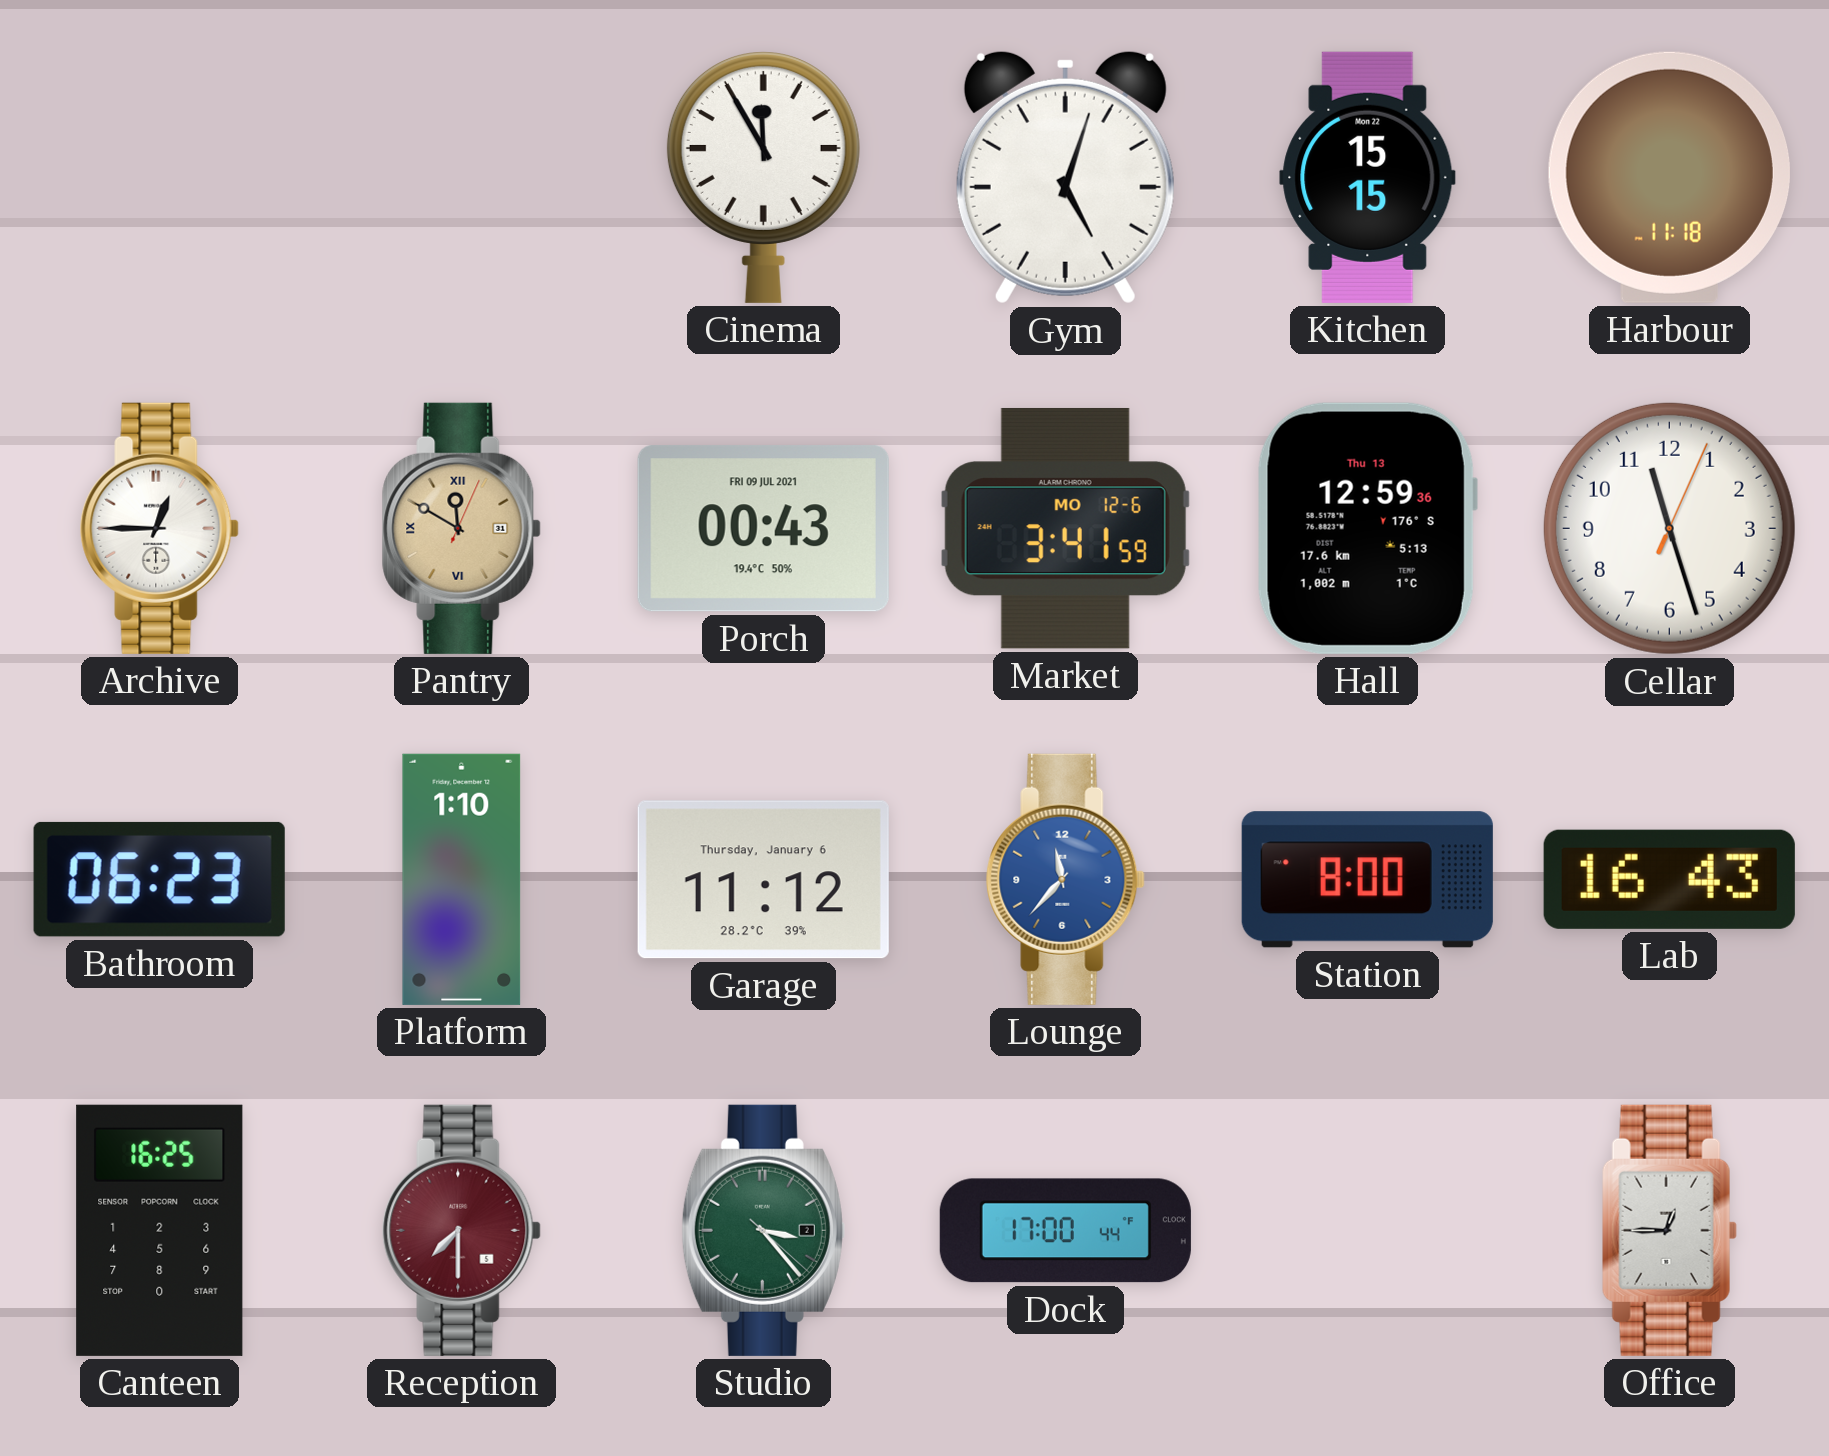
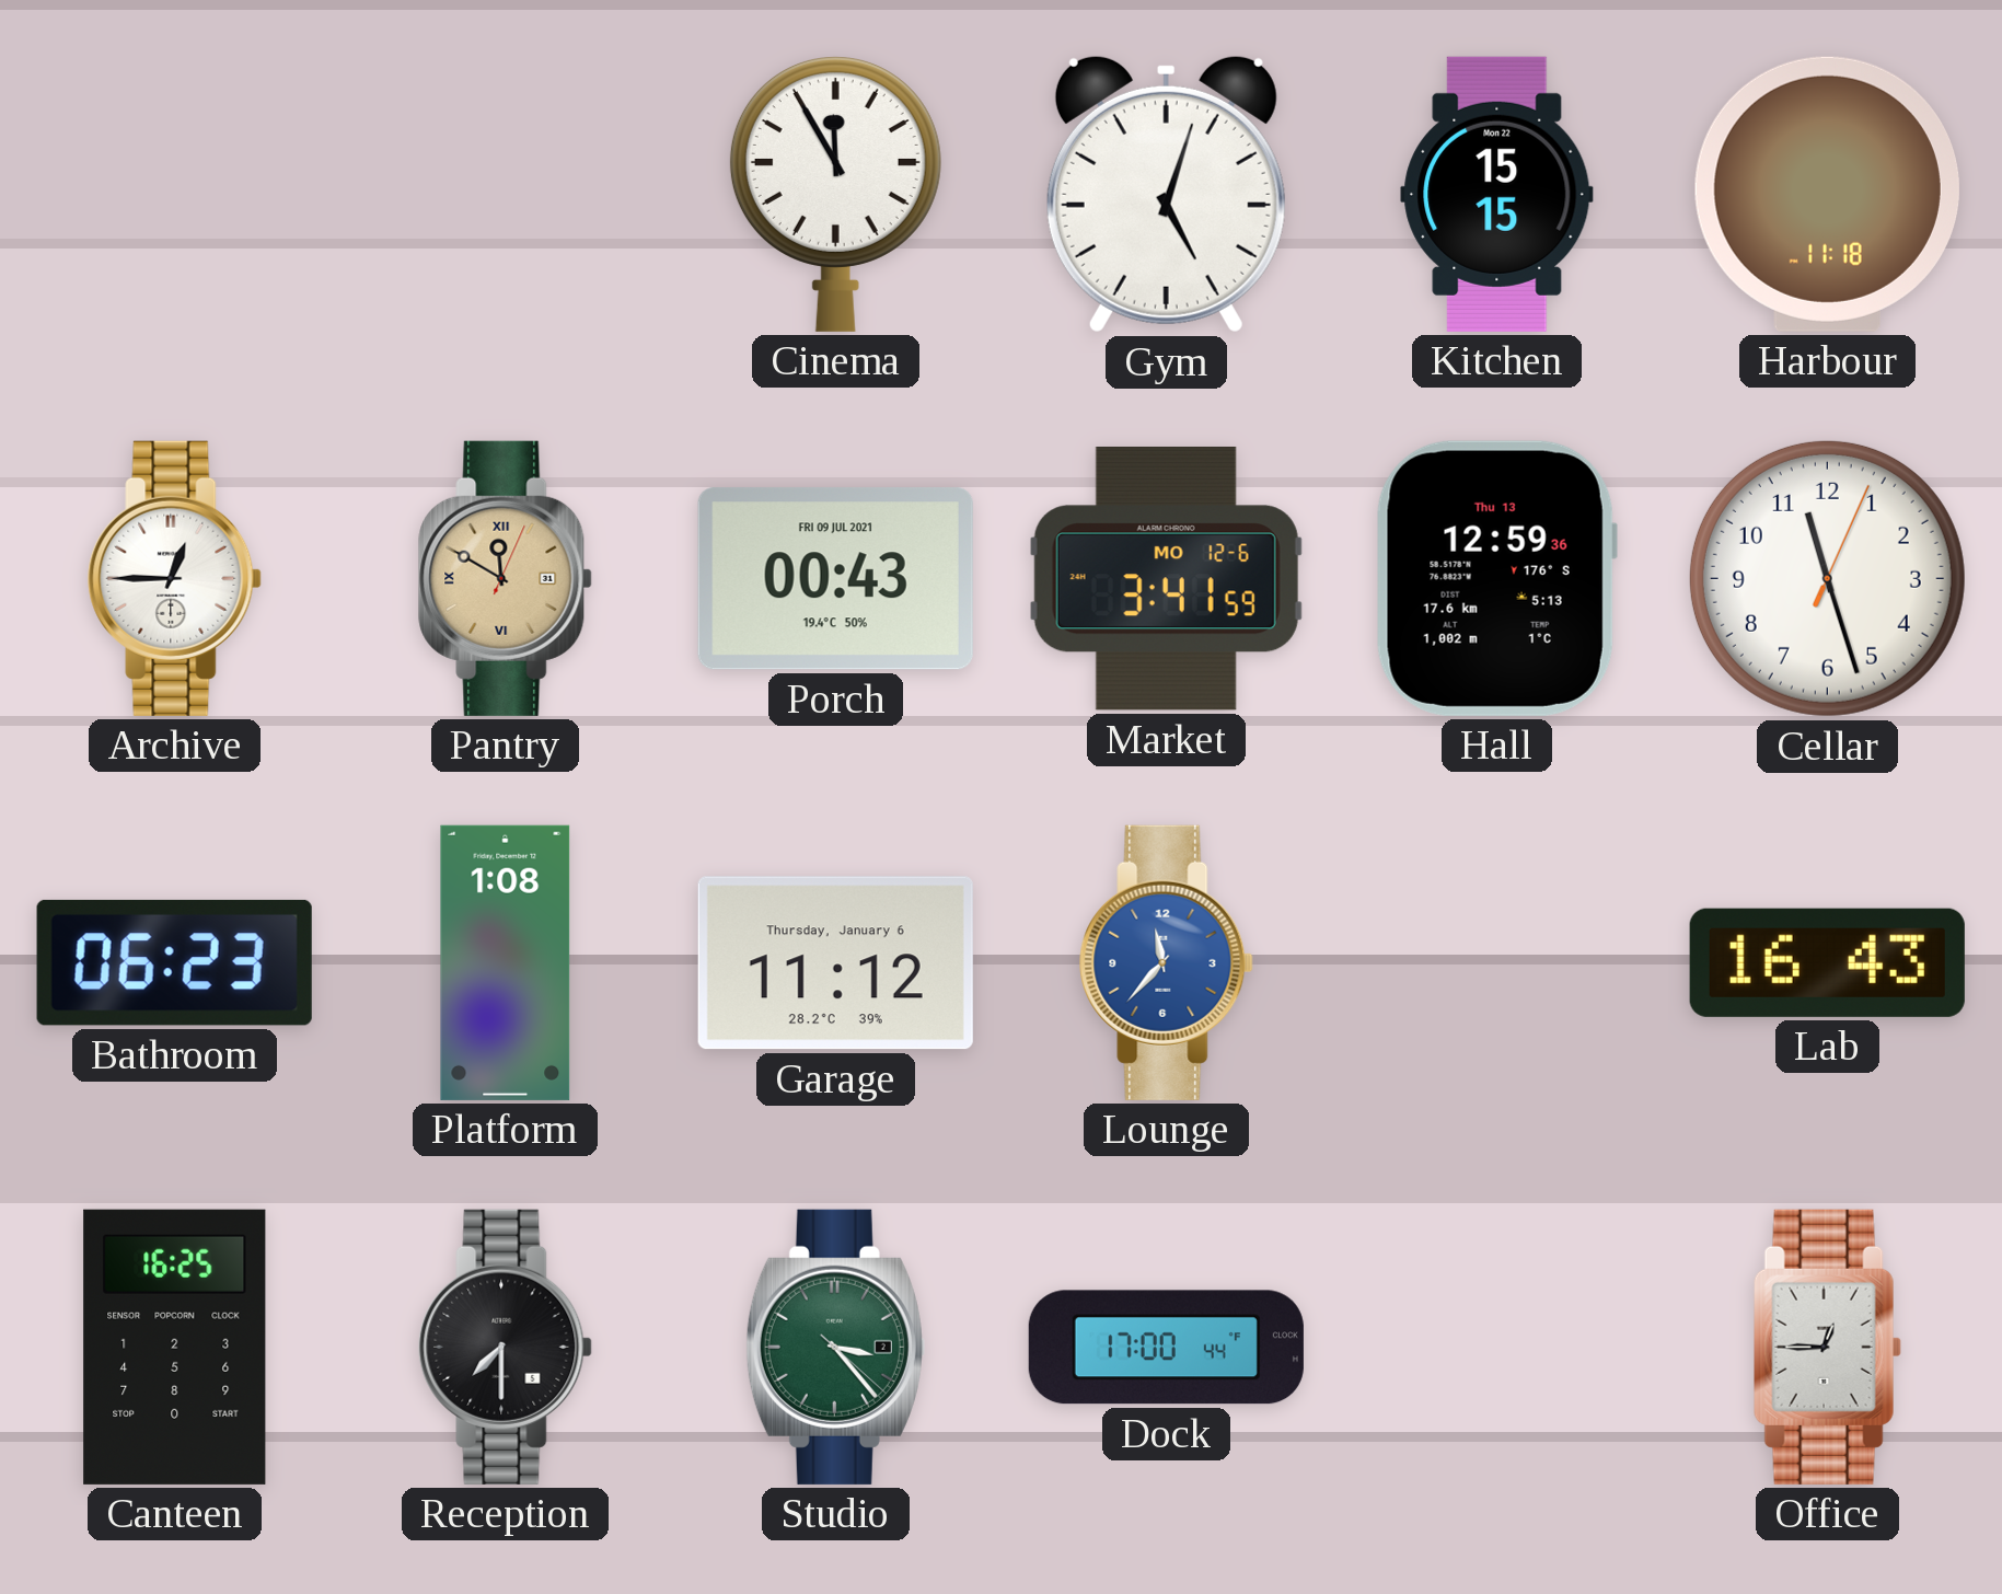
Platform: 1:10 -> 1:08 (506, 962)
Station: 8:00 -> none (1367, 880)
Reception dial: burgundy -> black (506, 1347)
